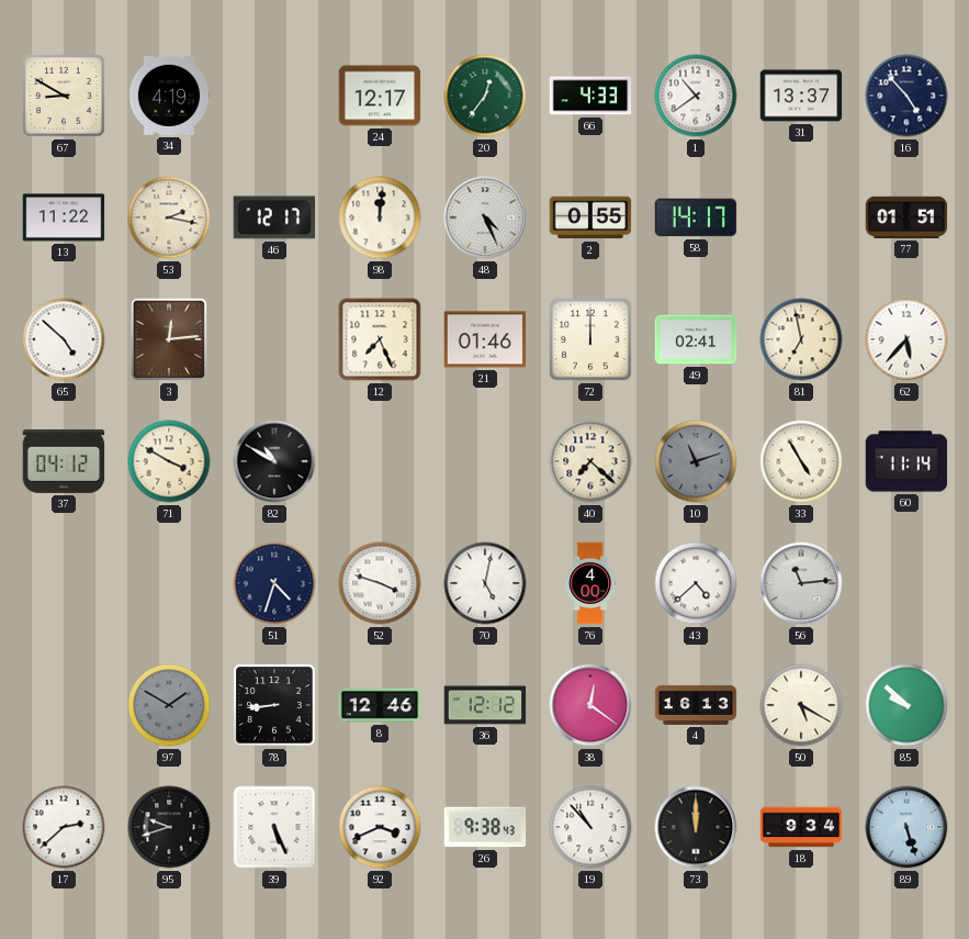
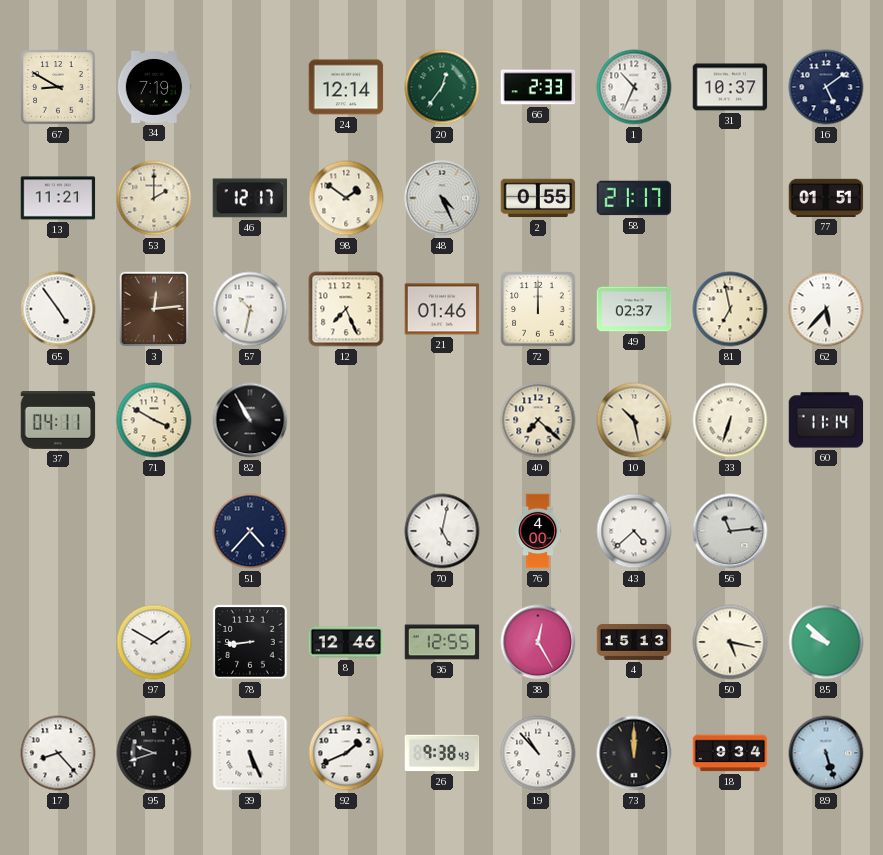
34: 4:19 -> 7:19 (154, 87)
24: 12:17 -> 12:14 (346, 87)
66: 4:33 -> 2:33 (538, 87)
1: 10:39 -> 10:34 (634, 87)
31: 13:37 -> 10:37 (730, 87)
16: 4:53 -> 5:09 (826, 87)
13: 11:22 -> 11:21 (58, 198)
53: 2:17 -> 2:00 (154, 198)
98: 12:01 -> 1:51 (346, 198)
58: 14:17 -> 21:17 (634, 198)
65: 4:52 -> 4:54 (58, 309)
57: none -> 10:32 (250, 309)
49: 02:41 -> 02:37 (634, 309)
37: 04:12 -> 04:11 (58, 421)
82: 10:50 -> 10:55 (250, 420)
10: 11:12 -> 10:28 (634, 420)
10 dial: grey -> cream (634, 420)
33: 4:55 -> 6:33 (730, 420)
51: 4:33 -> 4:37 (250, 531)
52: 3:48 -> none (380, 583)
97 dial: grey -> white (154, 642)
36: 12:12 -> 12:55 (442, 642)
38: 12:21 -> 12:25 (538, 642)
4: 16:13 -> 15:13 (634, 642)
50: 5:20 -> 5:17 (730, 642)
17: 2:38 -> 8:23 (58, 753)
92: 3:41 -> 1:41 (346, 753)
